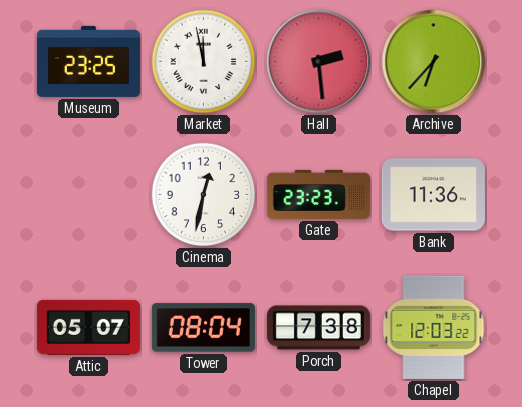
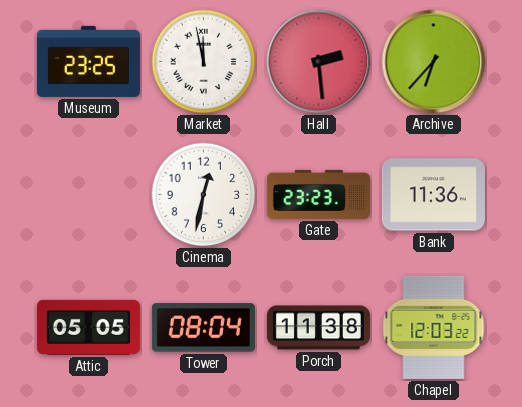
Attic: 05:07 -> 05:05 (88, 327)
Porch: 7:38 -> 11:38 (318, 328)
